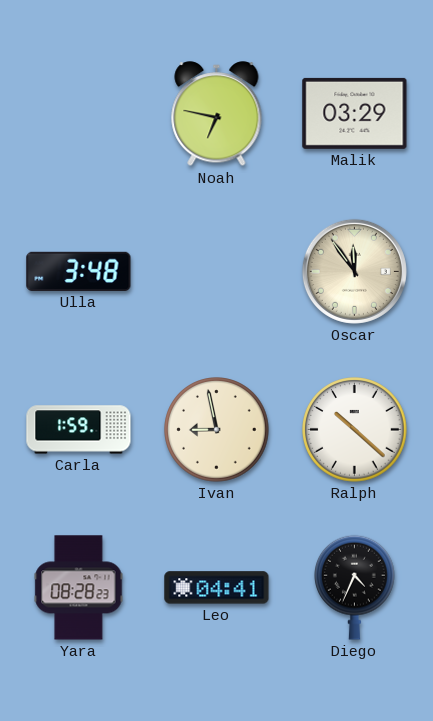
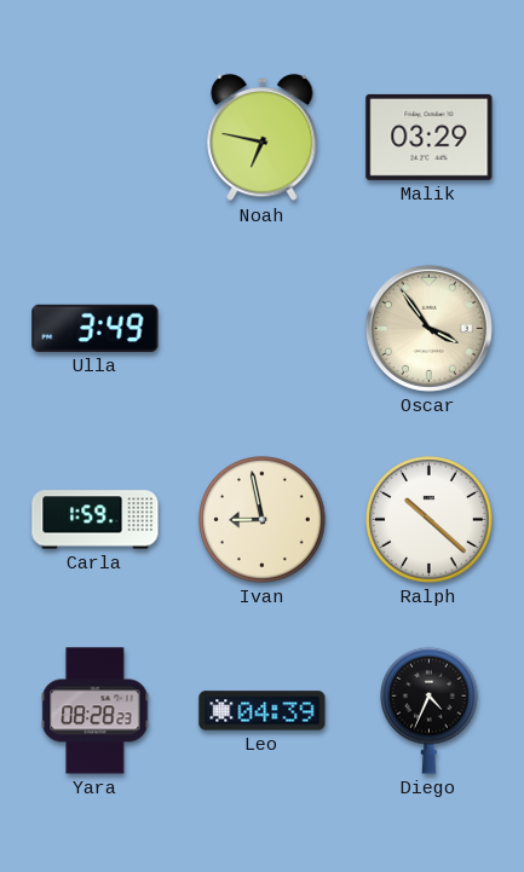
Ulla: 3:48 -> 3:49 (96, 328)
Oscar: 11:54 -> 3:54 (428, 328)
Leo: 04:41 -> 04:39 (263, 711)
